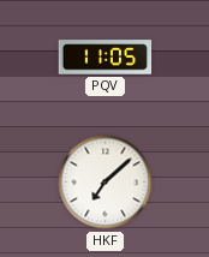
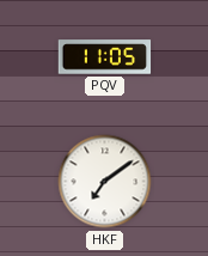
HKF: 7:08 -> 7:09 (105, 182)
